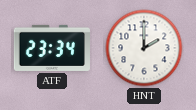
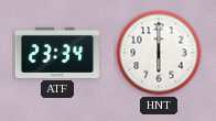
HNT: 2:00 -> 6:00 (159, 53)
